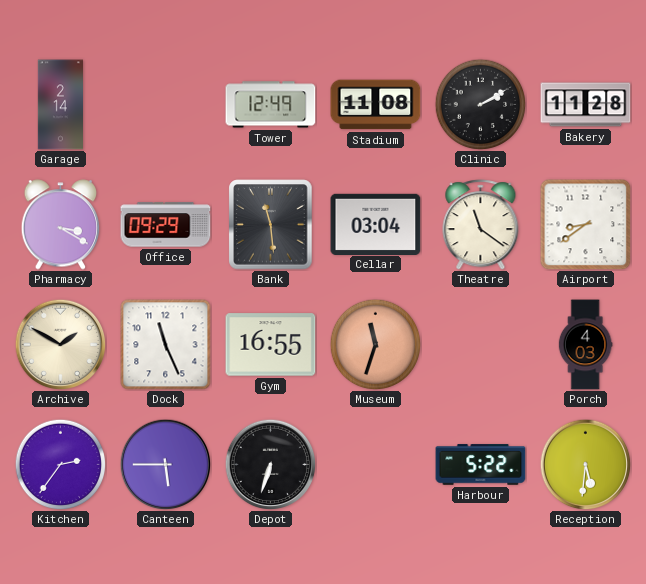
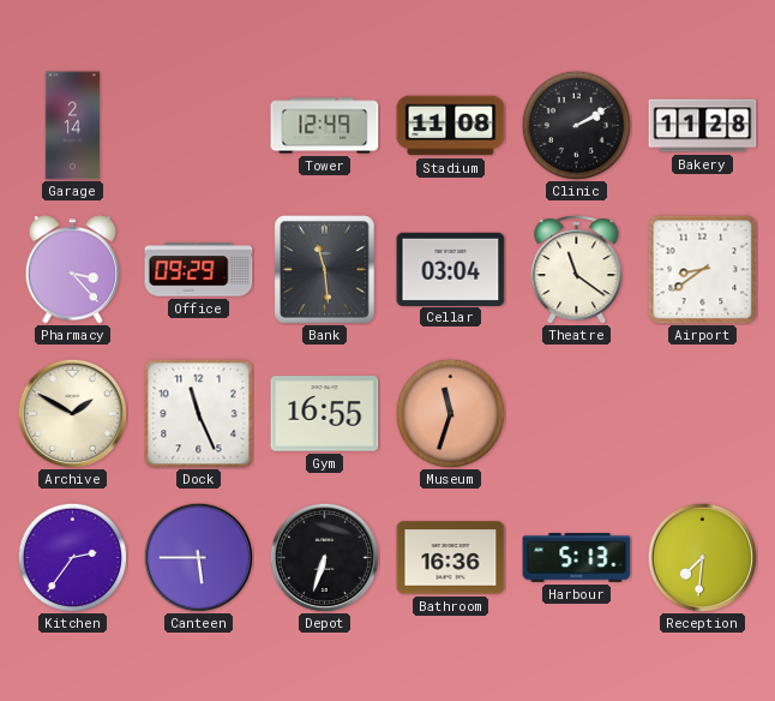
Pharmacy: 3:20 -> 3:23 (73, 270)
Porch: 4:03 -> none (585, 345)
Bathroom: none -> 16:36 (451, 558)
Harbour: 5:22 -> 5:13 (577, 558)
Reception: 5:31 -> 7:31 (702, 557)
